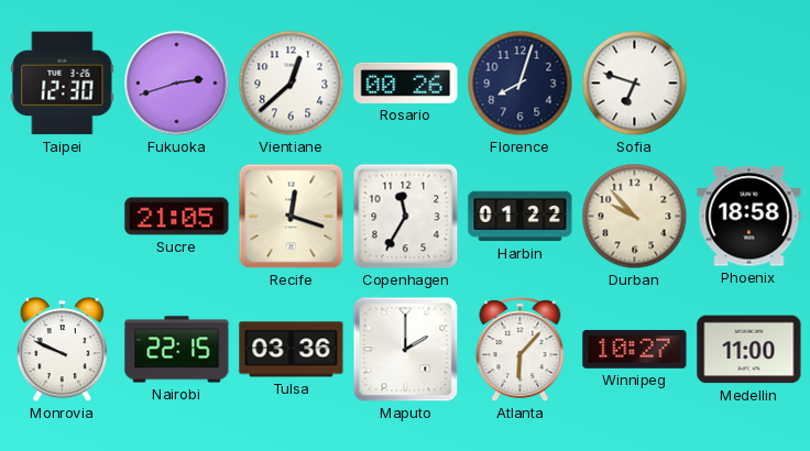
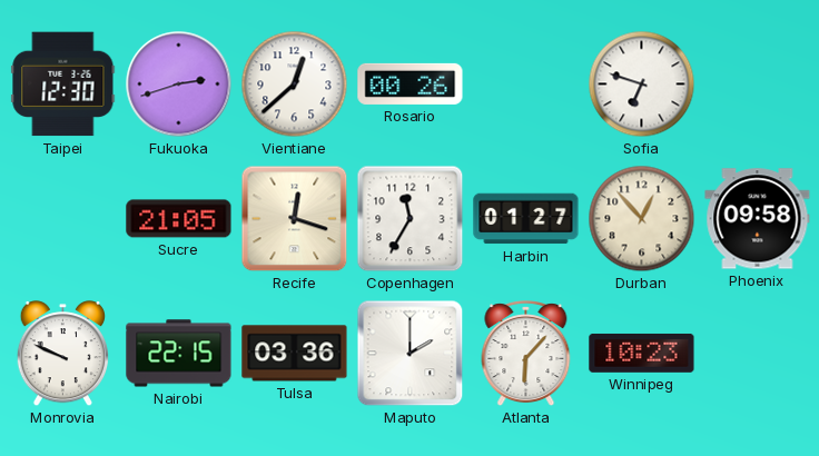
Florence: 8:03 -> none (521, 84)
Harbin: 01:22 -> 01:27 (526, 219)
Durban: 9:53 -> 12:53 (642, 219)
Phoenix: 18:58 -> 09:58 (758, 219)
Winnipeg: 10:27 -> 10:23 (642, 353)
Medellin: 11:00 -> none (749, 350)
